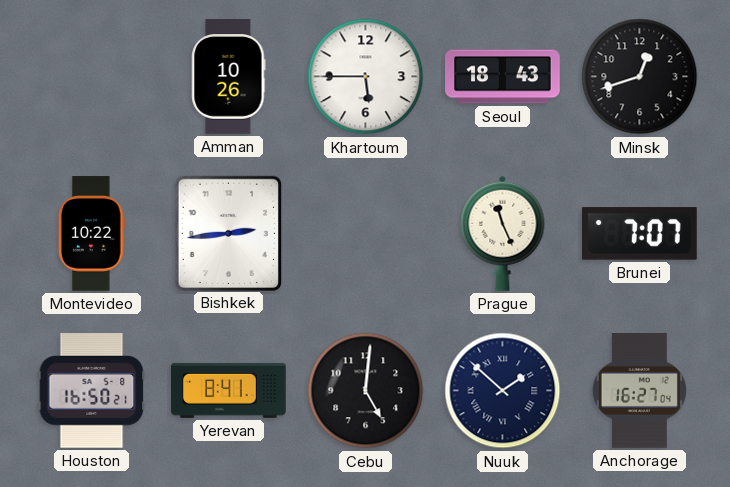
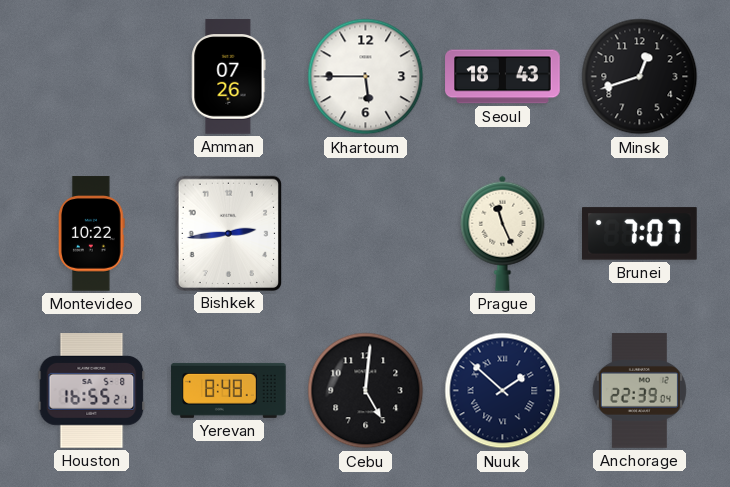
Amman: 10:26 -> 07:26 (229, 77)
Houston: 16:50 -> 16:55 (92, 391)
Yerevan: 8:41 -> 8:48 (229, 390)
Anchorage: 16:27 -> 22:39 (639, 391)
